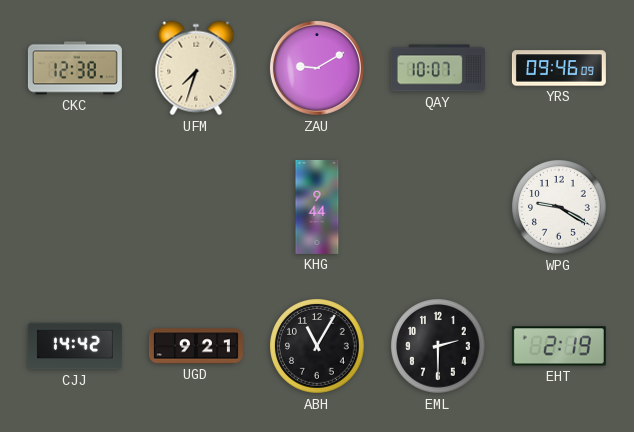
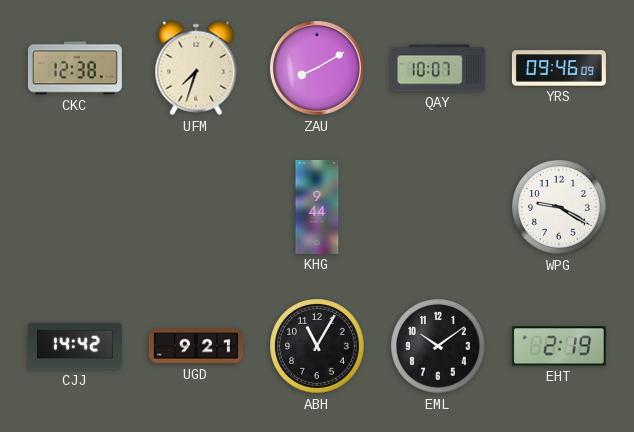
ZAU: 9:10 -> 8:10 (317, 68)
EML: 2:30 -> 10:09 (439, 347)
